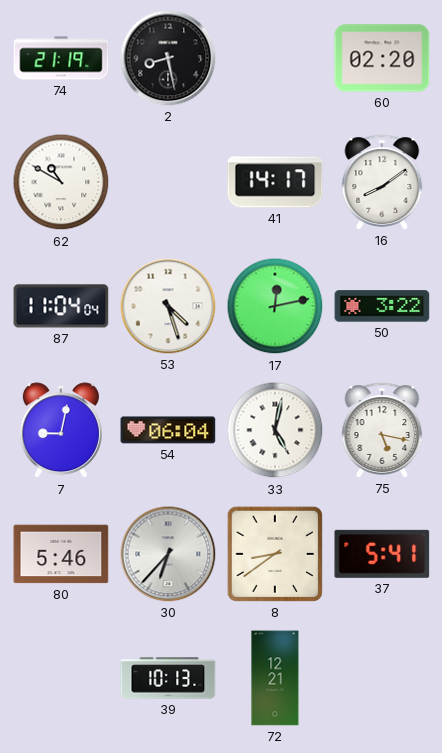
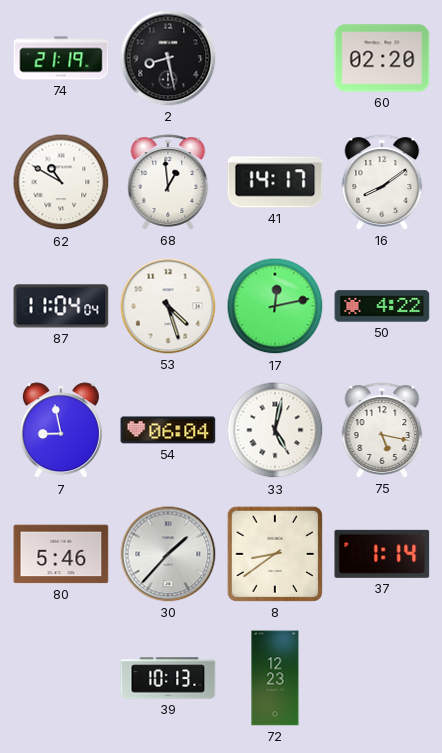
68: none -> 12:59 (168, 182)
50: 3:22 -> 4:22 (382, 306)
7: 9:02 -> 8:58 (61, 431)
30: 6:37 -> 1:37 (168, 554)
37: 5:41 -> 1:14 (382, 554)
72: 12:21 -> 12:23 (275, 678)
